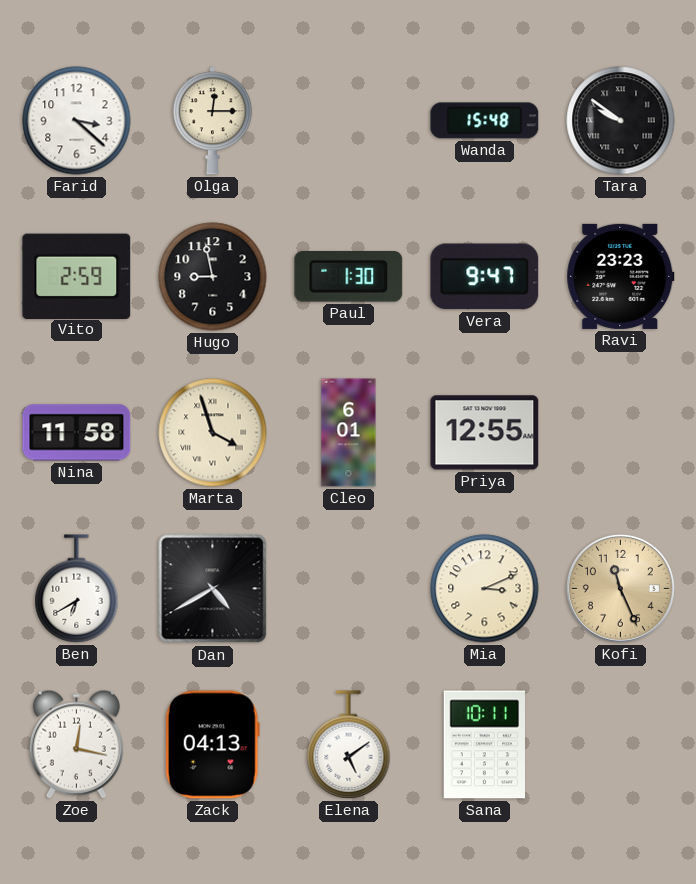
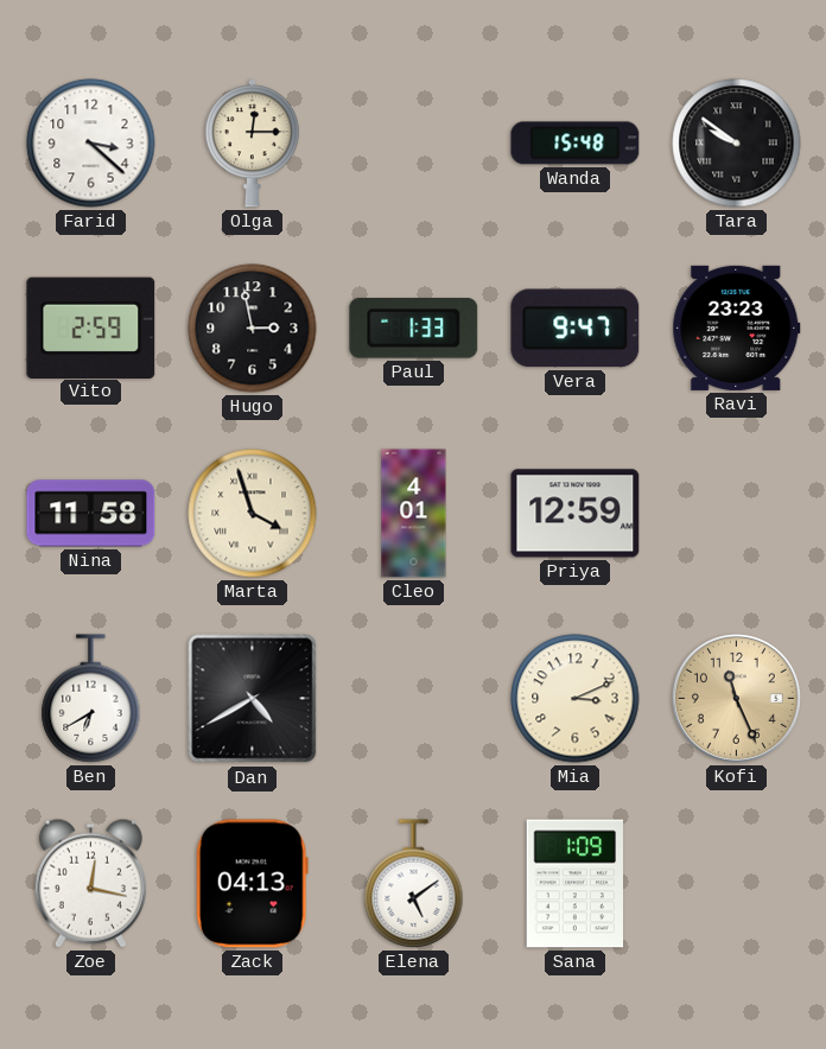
Hugo: 8:58 -> 2:58 (253, 329)
Paul: 1:30 -> 1:33 (414, 329)
Cleo: 6:01 -> 4:01 (414, 514)
Priya: 12:55 -> 12:59 (576, 514)
Sana: 10:11 -> 1:09 (574, 884)
